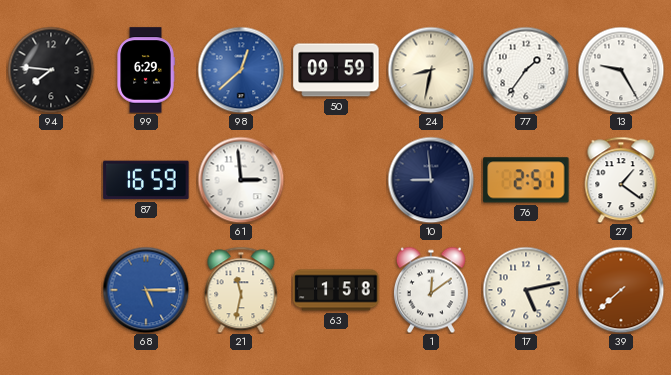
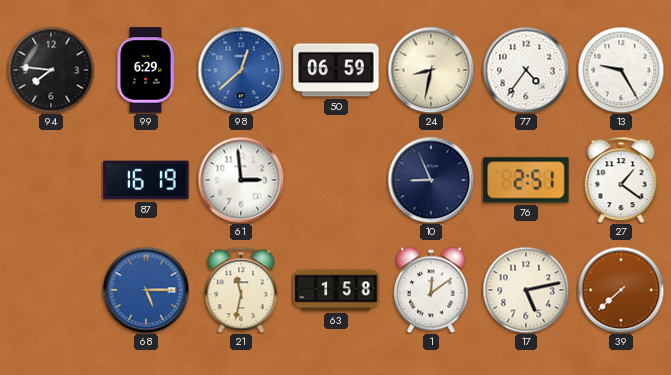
50: 09:59 -> 06:59 (336, 70)
77: 1:36 -> 4:36 (526, 70)
87: 16:59 -> 16:19 (146, 180)
10: 8:59 -> 8:56 (431, 180)
